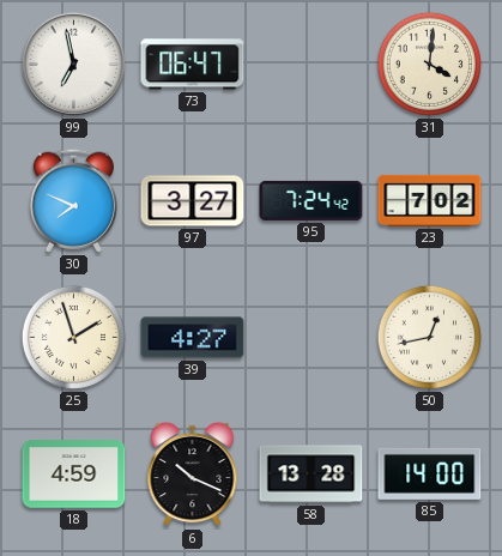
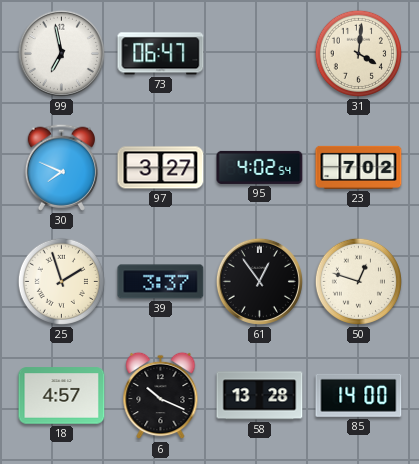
95: 7:24 -> 4:02 (260, 167)
39: 4:27 -> 3:37 (161, 282)
61: none -> 12:54 (259, 281)
50: 12:43 -> 12:48 (358, 281)
18: 4:59 -> 4:57 (62, 396)
